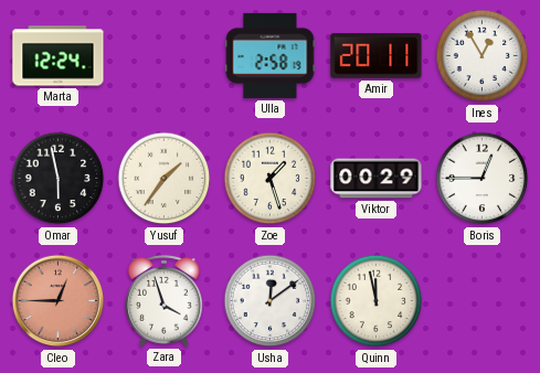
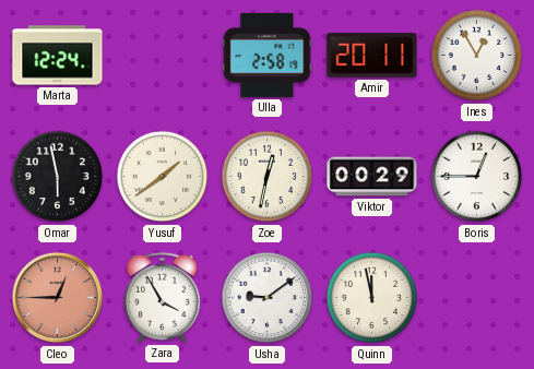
Yusuf: 1:36 -> 1:39 (163, 177)
Zoe: 1:27 -> 12:32 (268, 177)
Zara: 3:57 -> 3:55 (162, 297)
Usha: 12:09 -> 9:09 (268, 298)
